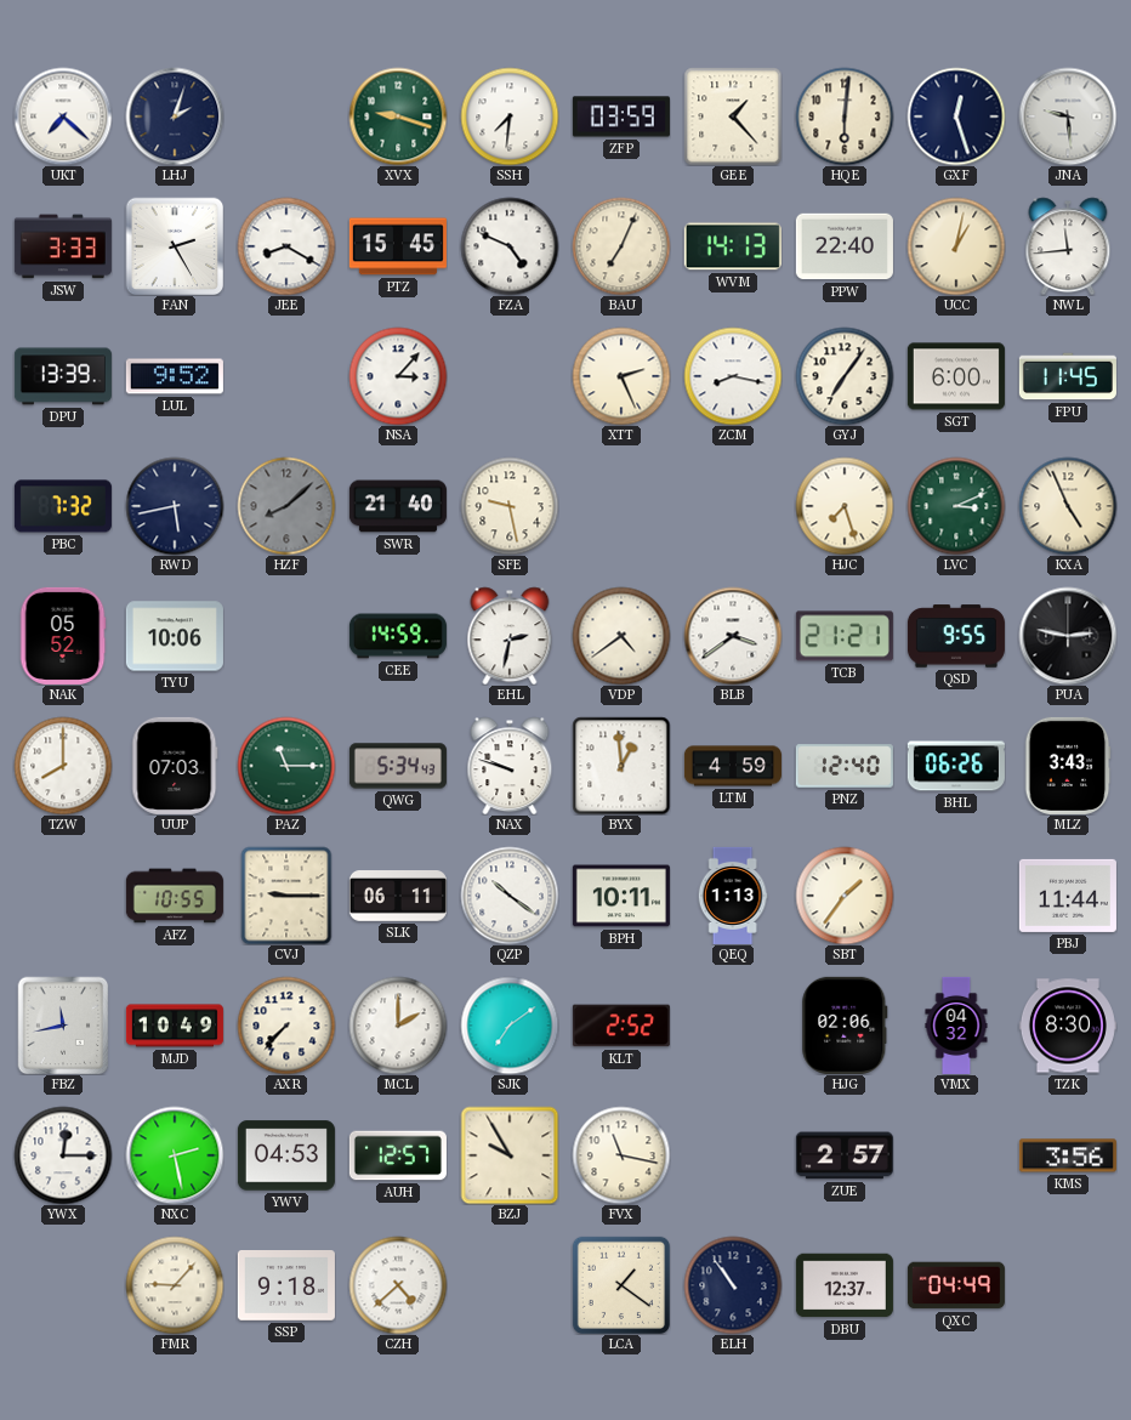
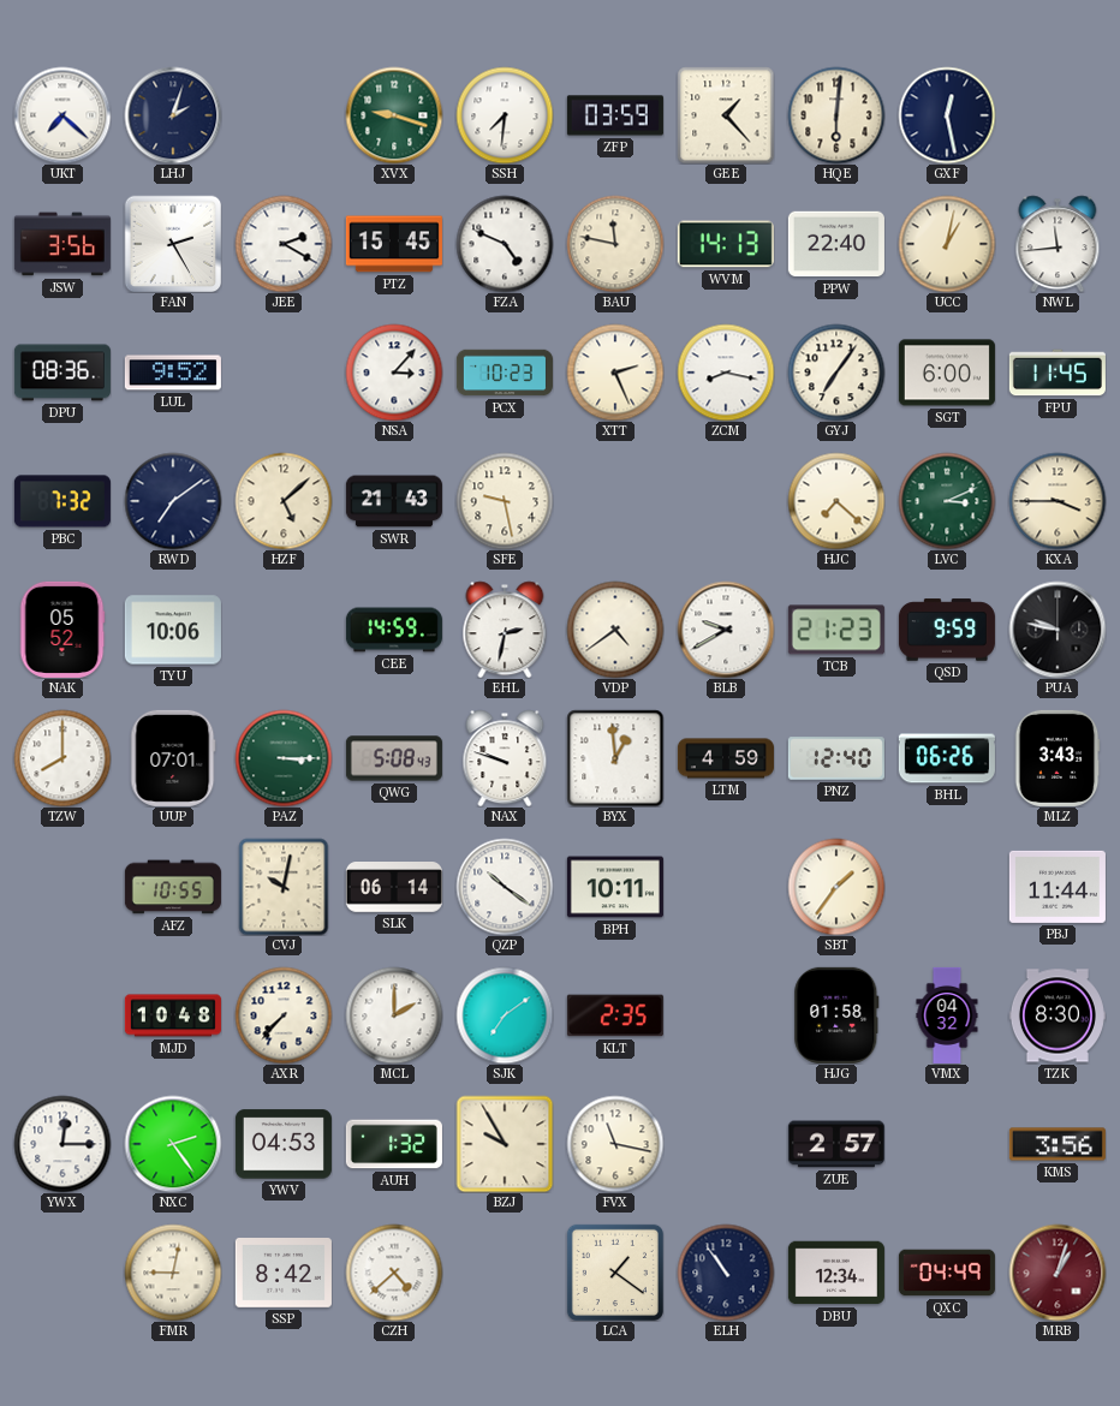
GXF: 12:27 -> 12:28 (947, 115)
JNA: 9:29 -> none (1068, 117)
JSW: 3:33 -> 3:56 (62, 244)
JEE: 8:20 -> 2:20 (284, 244)
BAU: 7:04 -> 11:47 (615, 244)
DPU: 13:39 -> 08:36 (62, 373)
PCX: none -> 10:23 (505, 373)
RWD: 5:43 -> 7:09 (173, 501)
HZF: 8:08 -> 5:08 (284, 501)
HZF dial: grey -> cream (284, 501)
SWR: 21:40 -> 21:43 (394, 501)
HJC: 7:27 -> 7:22 (836, 501)
KXA: 4:56 -> 3:45 (1058, 501)
BLB: 3:39 -> 9:40 (726, 630)
TCB: 21:21 -> 21:23 (836, 630)
QSD: 9:55 -> 9:59 (947, 630)
PUA: 2:47 -> 9:47 (1058, 630)
UUP: 07:03 -> 07:01 (173, 758)
PAZ: 11:15 -> 3:15 (284, 758)
QWG: 5:34 -> 5:08 (394, 758)
CVJ: 9:15 -> 10:02 (284, 887)
SLK: 06:11 -> 06:14 (394, 888)
QEQ: 1:13 -> none (733, 896)
FBZ: 11:43 -> none (63, 1026)
MJD: 10:49 -> 10:48 (173, 1015)
KLT: 2:52 -> 2:35 (615, 1015)
HJG: 02:06 -> 01:58 (836, 1015)
NXC: 2:28 -> 2:24 (173, 1144)
AUH: 12:57 -> 1:32 (394, 1144)
FMR: 9:07 -> 9:02 (173, 1273)
SSP: 9:18 -> 8:42 (284, 1274)
DBU: 12:37 -> 12:34 (836, 1273)
MRB: none -> 1:03 (1058, 1273)
